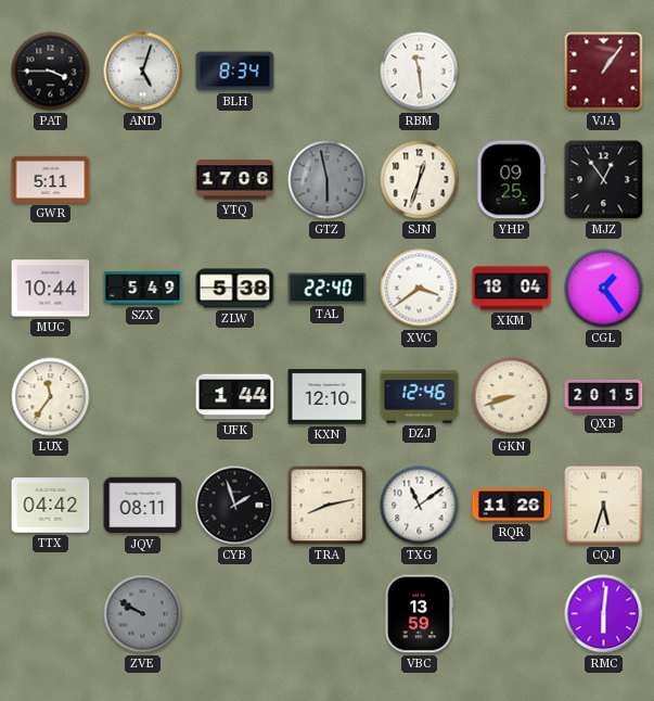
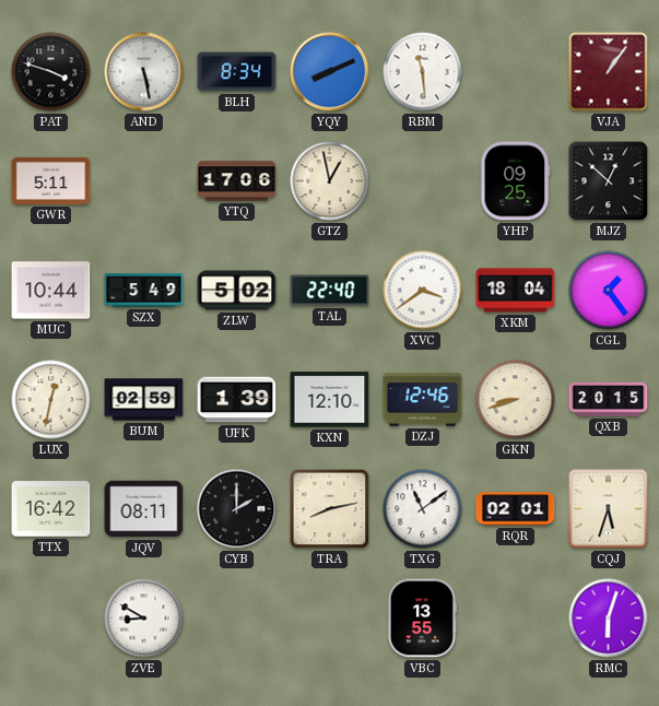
PAT: 3:45 -> 3:48 (51, 72)
AND: 5:03 -> 5:28 (144, 72)
YQY: none -> 8:11 (330, 72)
GTZ: 5:58 -> 12:58 (330, 181)
GTZ dial: grey -> cream (330, 181)
SJN: 12:33 -> none (420, 180)
MJZ: 12:54 -> 12:52 (609, 181)
ZLW: 5:38 -> 5:02 (237, 291)
LUX: 11:36 -> 12:32 (51, 400)
BUM: none -> 02:59 (144, 400)
UFK: 1:44 -> 1:39 (237, 400)
TTX: 04:42 -> 16:42 (51, 509)
CYB: 1:57 -> 2:00 (237, 509)
RQR: 11:26 -> 02:01 (516, 509)
ZVE: 9:50 -> 8:50 (144, 619)
ZVE dial: grey -> white (144, 619)
VBC: 13:59 -> 13:55 (422, 619)
RMC: 6:01 -> 6:03 (609, 619)
